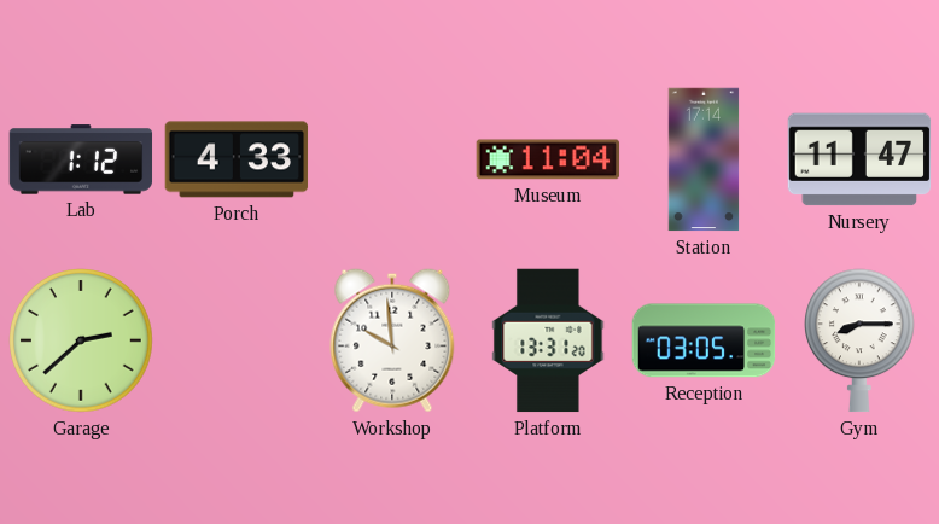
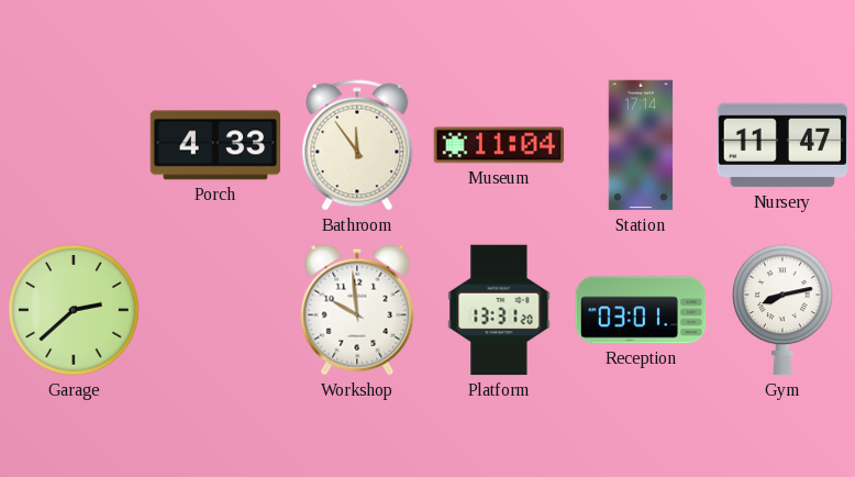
Lab: 1:12 -> none (81, 159)
Bathroom: none -> 11:54 (357, 145)
Reception: 03:05 -> 03:01 (641, 310)
Gym: 8:15 -> 8:13 (784, 310)
